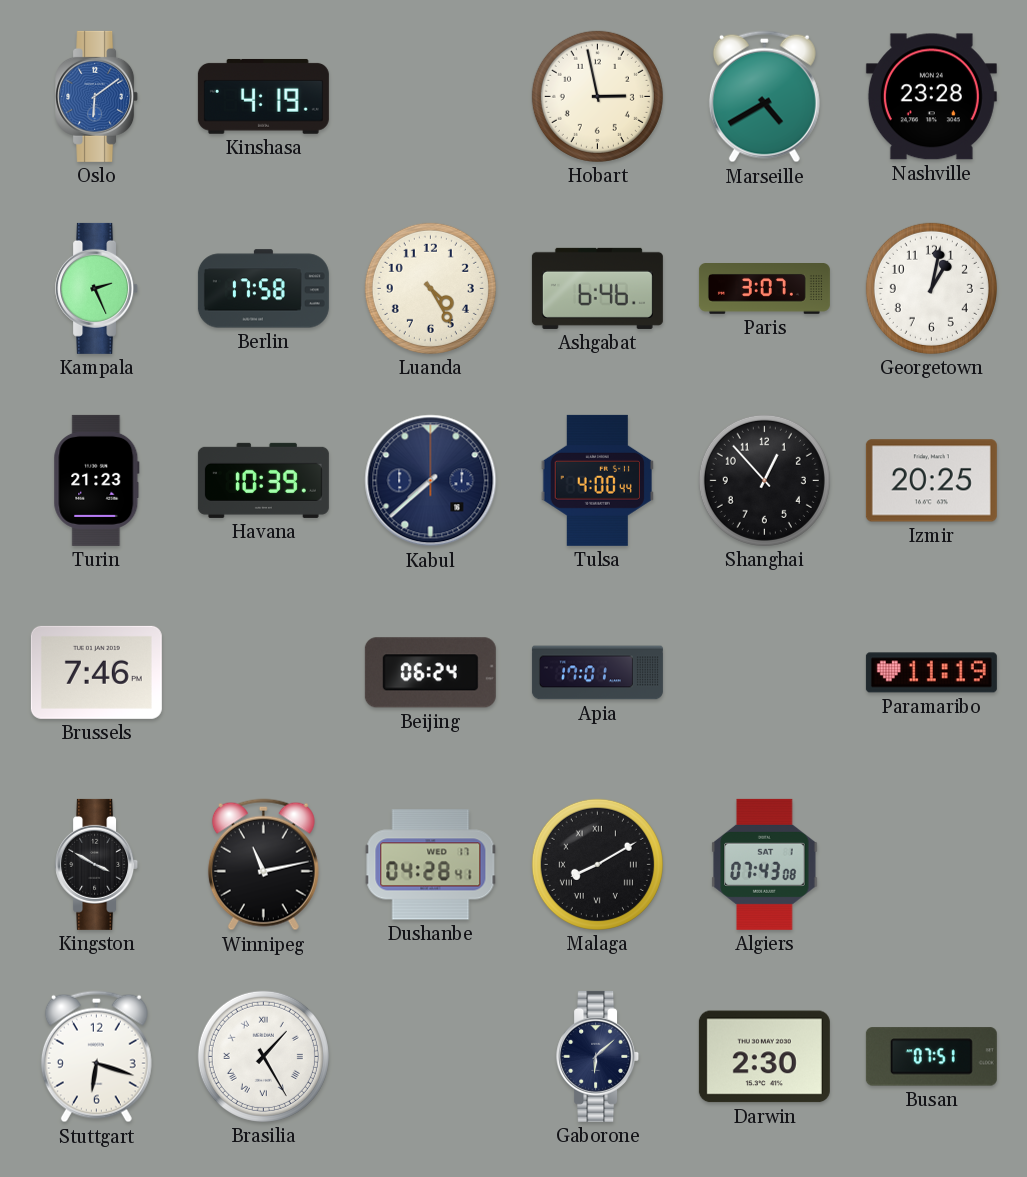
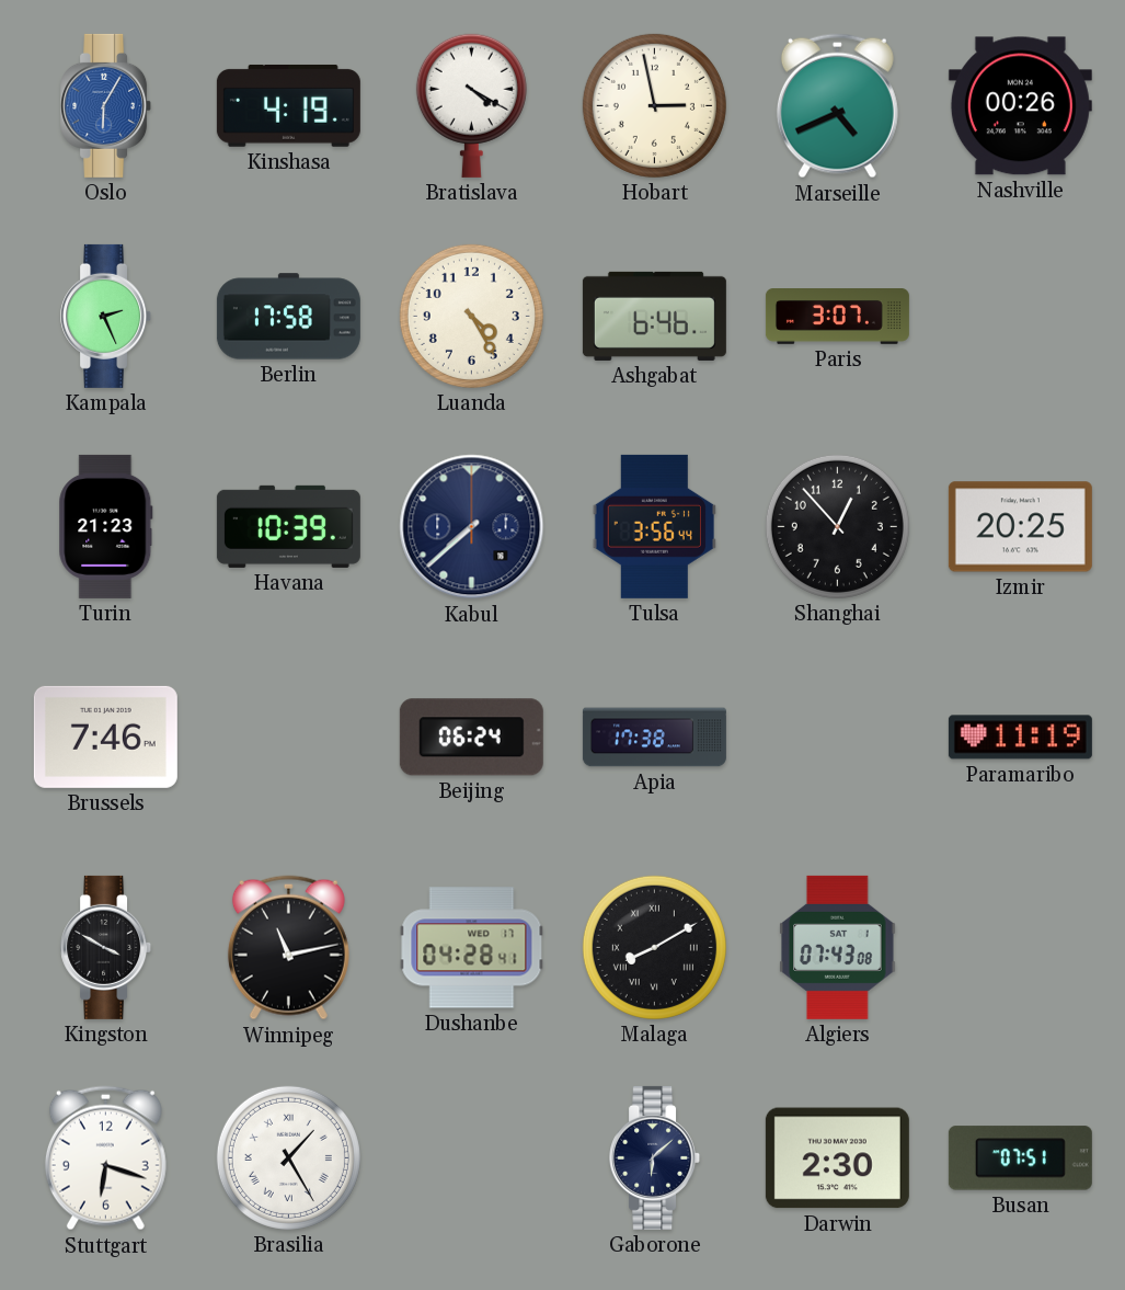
Oslo: 6:09 -> 6:05 (106, 105)
Bratislava: none -> 4:20 (471, 105)
Marseille: 4:40 -> 4:41 (837, 106)
Nashville: 23:28 -> 00:26 (1020, 106)
Georgetown: 1:02 -> none (931, 288)
Tulsa: 4:00 -> 3:56 (654, 526)
Apia: 17:01 -> 17:38 (654, 738)
